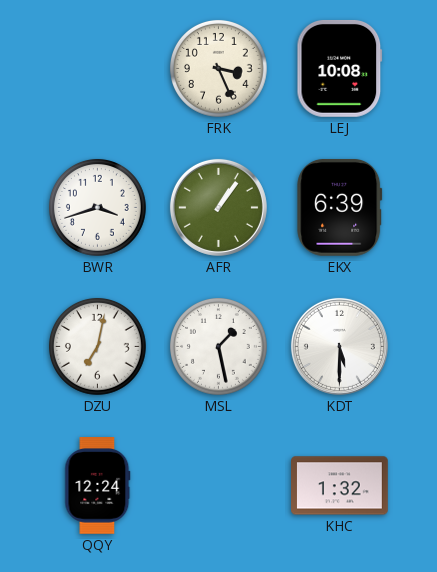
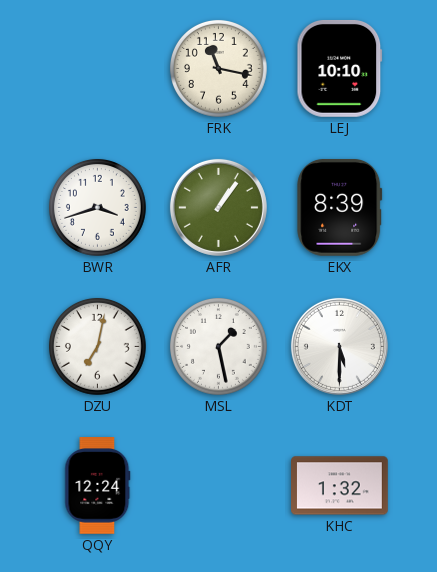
FRK: 3:26 -> 11:17 (218, 68)
LEJ: 10:08 -> 10:10 (340, 69)
EKX: 6:39 -> 8:39 (340, 207)
